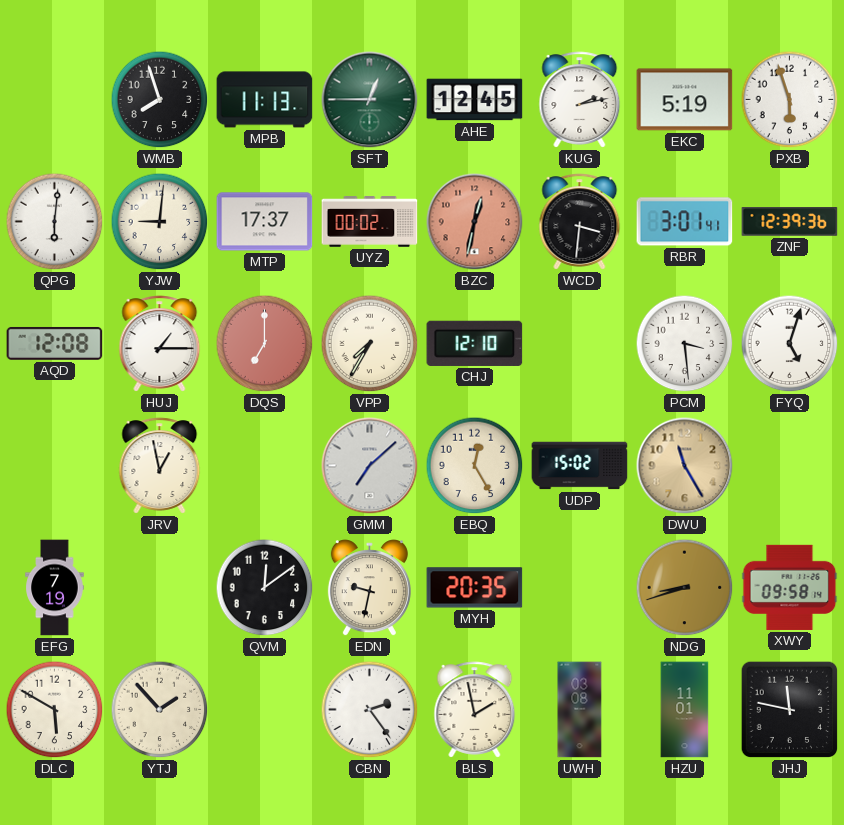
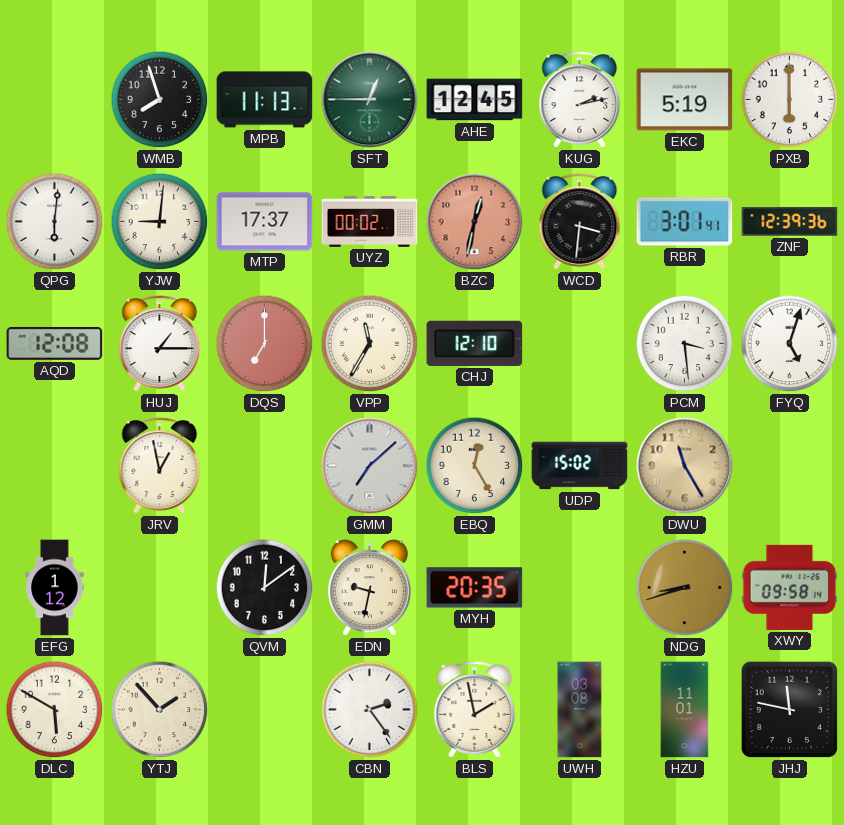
PXB: 5:57 -> 6:00 (790, 100)
VPP: 7:35 -> 11:35 (370, 344)
EFG: 7:19 -> 1:12 (55, 588)
